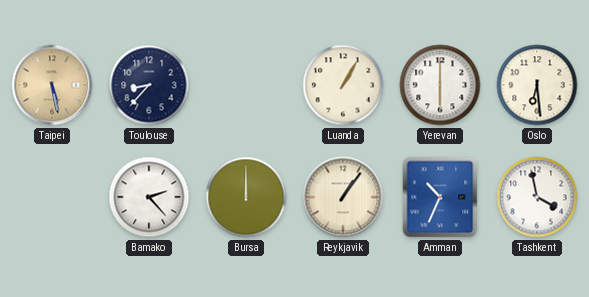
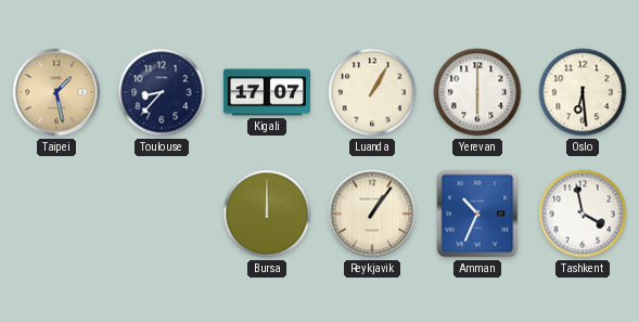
Taipei: 5:28 -> 1:28 (56, 92)
Kigali: none -> 17:07 (267, 92)
Bamako: 2:23 -> none (149, 197)
